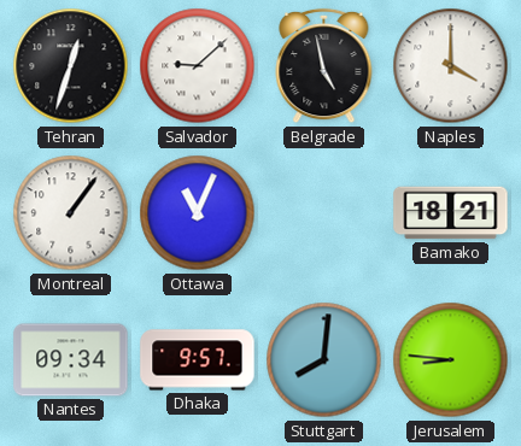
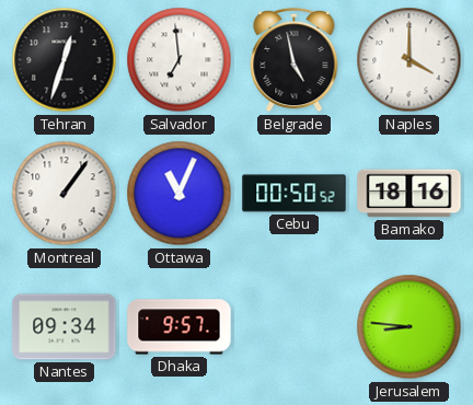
Salvador: 9:08 -> 6:59 (180, 60)
Cebu: none -> 00:50 (295, 194)
Bamako: 18:21 -> 18:16 (409, 194)
Stuttgart: 8:01 -> none (324, 360)
